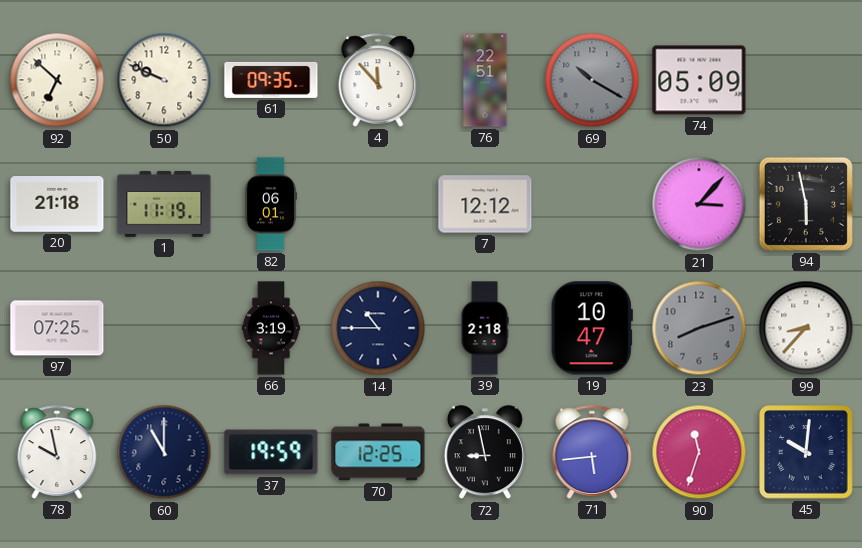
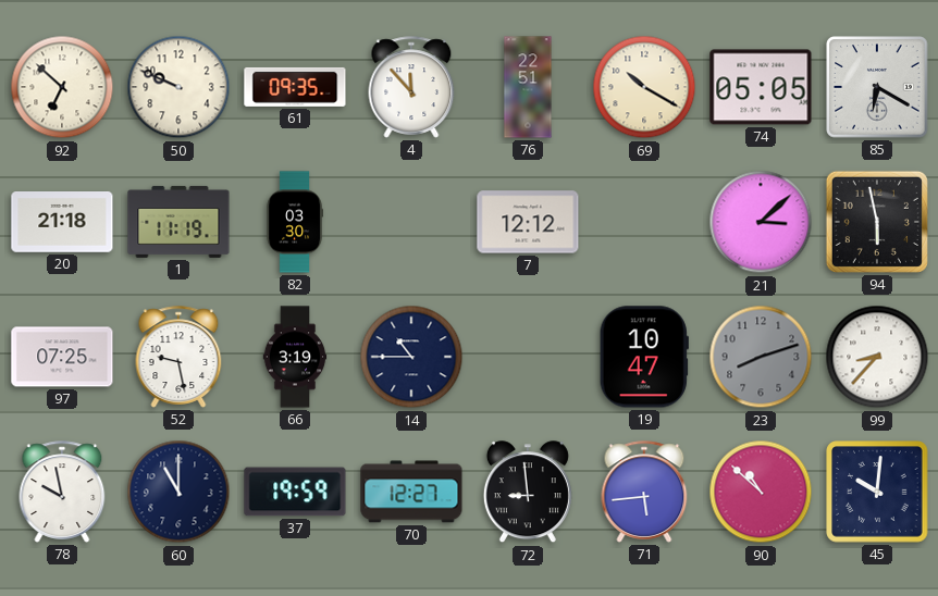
69 dial: grey -> cream (644, 87)
74: 05:09 -> 05:05 (761, 87)
85: none -> 6:20 (877, 87)
82: 06:01 -> 03:30 (295, 222)
21: 3:07 -> 3:08 (761, 222)
52: none -> 9:28 (178, 357)
39: 2:18 -> none (485, 328)
70: 12:25 -> 12:27 (411, 492)
72: 8:58 -> 8:59 (528, 493)
90: 11:33 -> 10:52 (761, 492)
